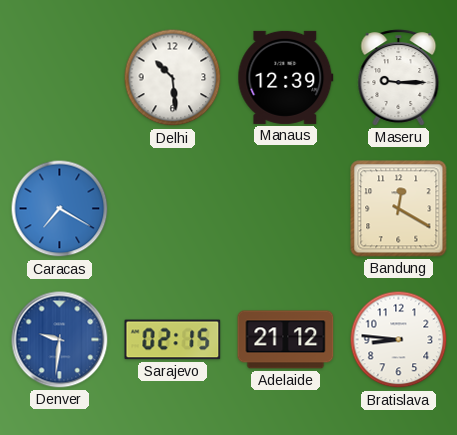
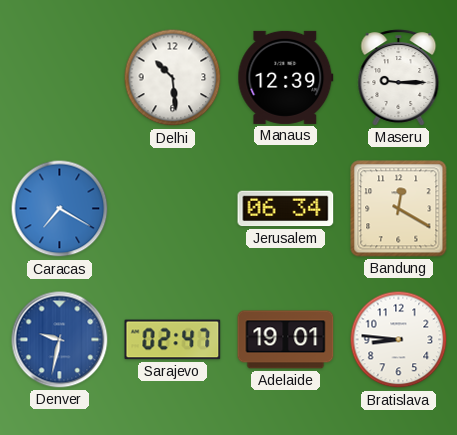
Jerusalem: none -> 06:34 (286, 209)
Denver: 9:31 -> 9:32 (60, 340)
Sarajevo: 02:15 -> 02:47 (173, 340)
Adelaide: 21:12 -> 19:01 (286, 340)
